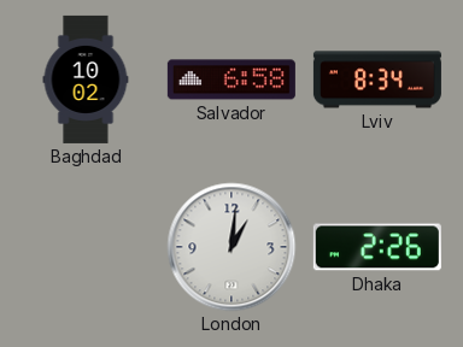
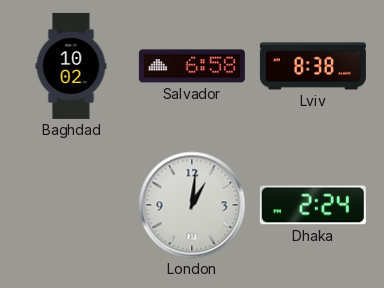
Lviv: 8:34 -> 8:38 (313, 66)
Dhaka: 2:26 -> 2:24 (313, 205)
